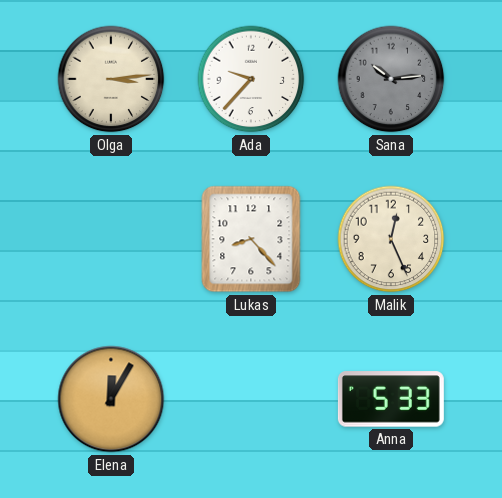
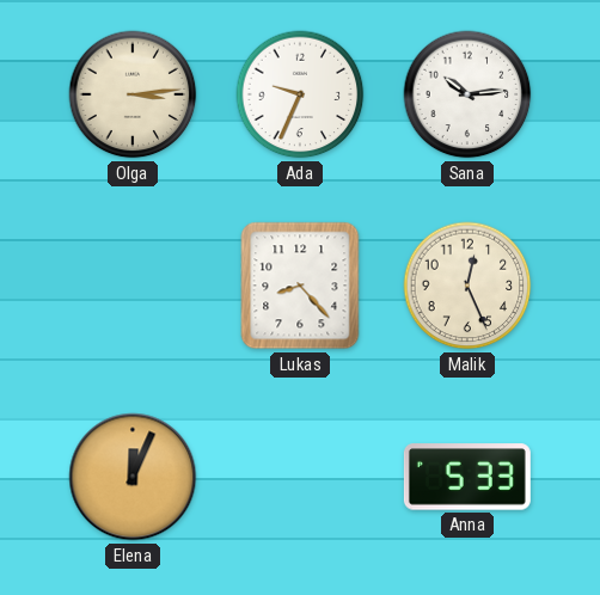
Ada: 9:37 -> 9:34 (300, 94)
Sana dial: grey -> white (467, 94)
Elena: 12:05 -> 12:04 (133, 477)
